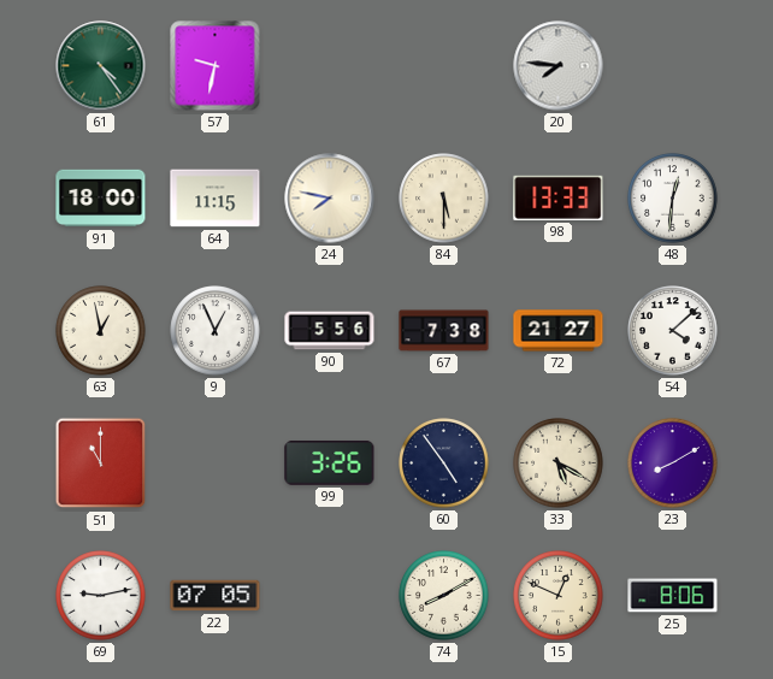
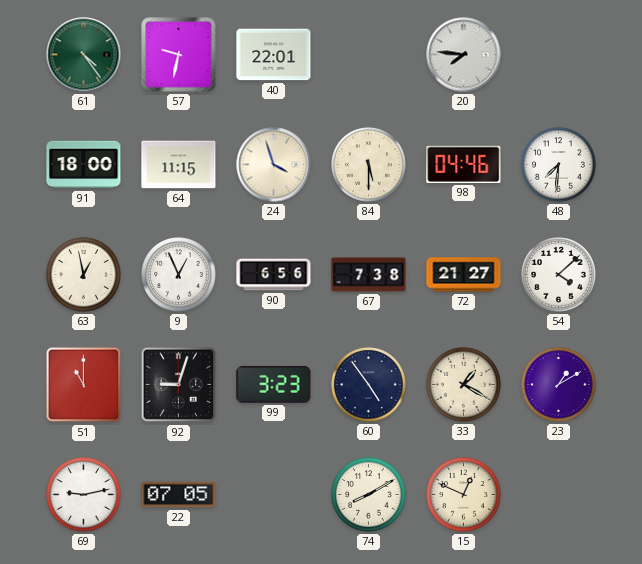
40: none -> 22:01 (274, 55)
24: 7:47 -> 3:57 (274, 165)
98: 13:33 -> 04:46 (464, 164)
48: 12:31 -> 7:31 (559, 165)
90: 5:56 -> 6:56 (274, 275)
92: none -> 9:03 (179, 385)
99: 3:26 -> 3:23 (274, 384)
33: 5:20 -> 1:20 (464, 385)
23: 8:10 -> 1:10 (559, 385)
25: 8:06 -> none (673, 596)
